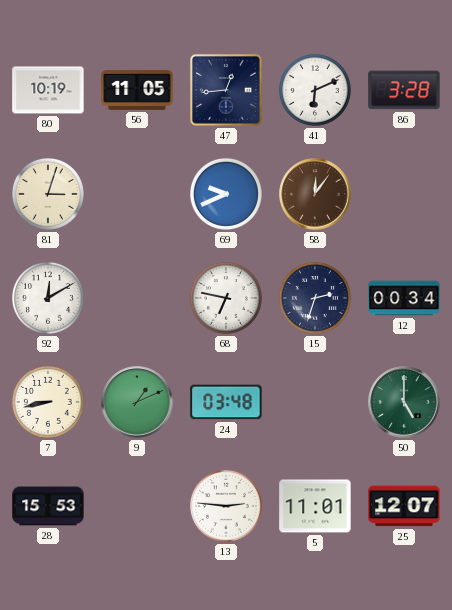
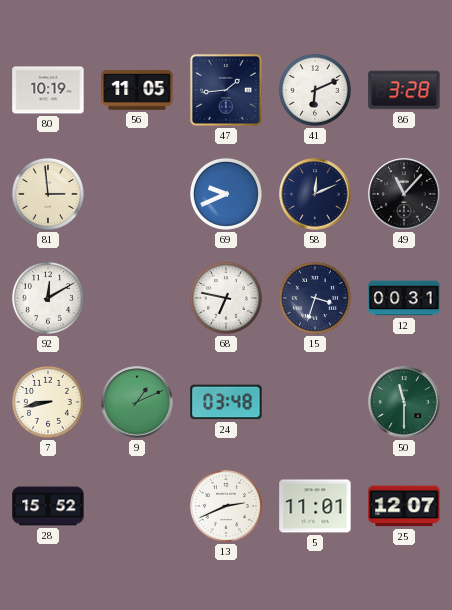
47: 12:44 -> 1:44 (226, 90)
81: 3:03 -> 2:59 (48, 194)
58: 12:06 -> 12:11 (315, 194)
58 dial: brown -> navy (315, 194)
49: none -> 11:07 (404, 194)
15: 2:33 -> 3:33 (315, 298)
12: 00:34 -> 00:31 (404, 298)
50: 5:00 -> 11:30 (404, 402)
28: 15:53 -> 15:52 (48, 506)
13: 2:46 -> 2:41 (226, 506)
